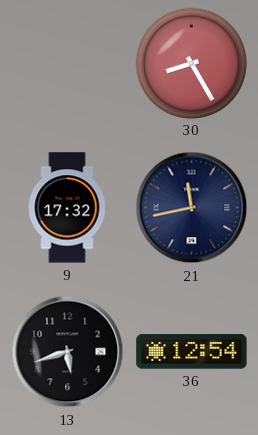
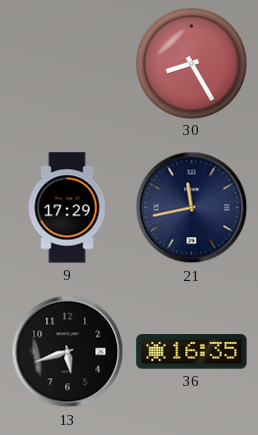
9: 17:32 -> 17:29 (67, 208)
36: 12:54 -> 16:35 (192, 352)
